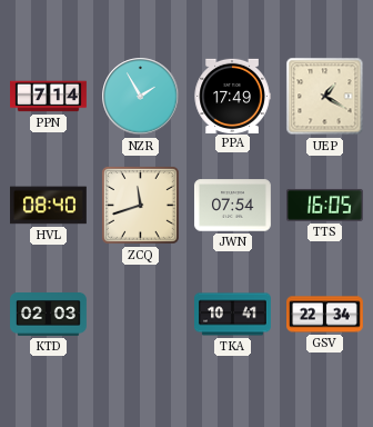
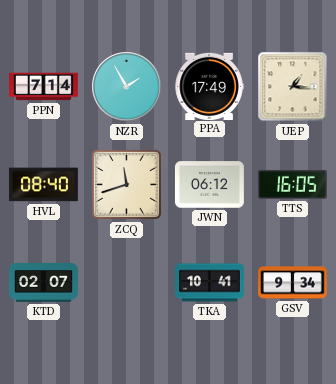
UEP: 1:20 -> 1:16 (293, 87)
JWN: 07:54 -> 06:12 (209, 185)
KTD: 02:03 -> 02:07 (44, 283)
GSV: 22:34 -> 9:34 (293, 283)
